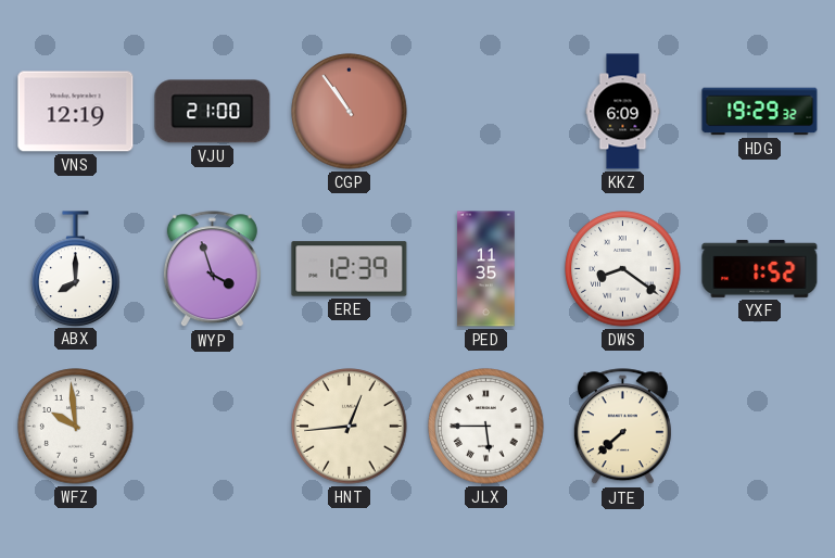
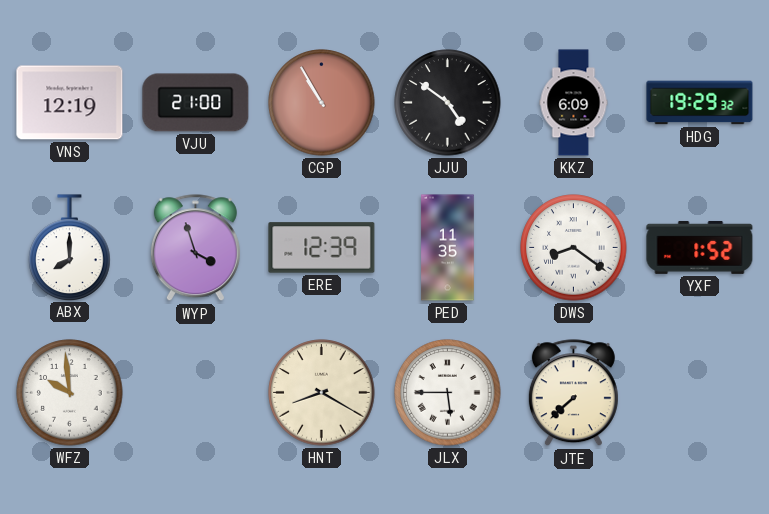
CGP: 10:54 -> 10:55 (322, 103)
JJU: none -> 4:51 (448, 103)
HNT: 12:44 -> 8:20 (322, 393)
